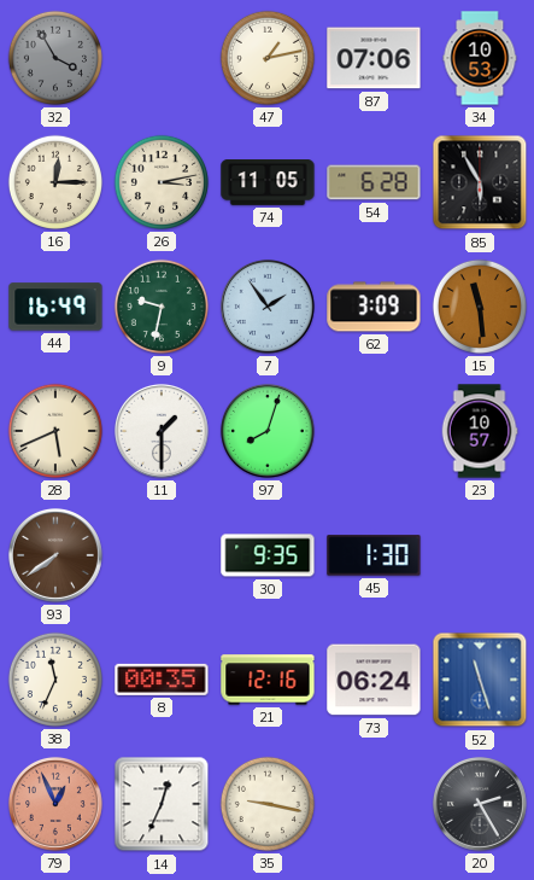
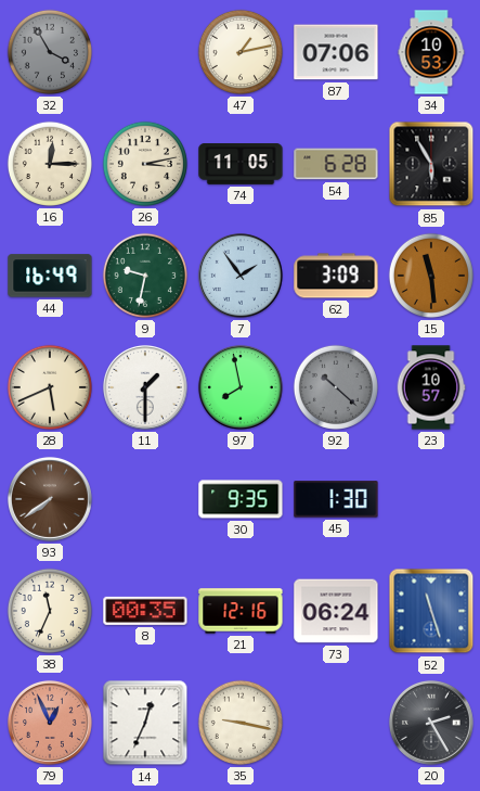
97: 8:03 -> 7:58 (241, 387)
92: none -> 10:22 (336, 387)
